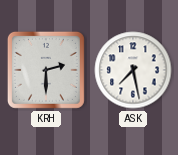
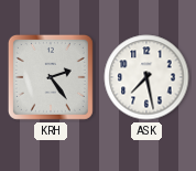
KRH: 2:30 -> 2:24 (51, 77)
